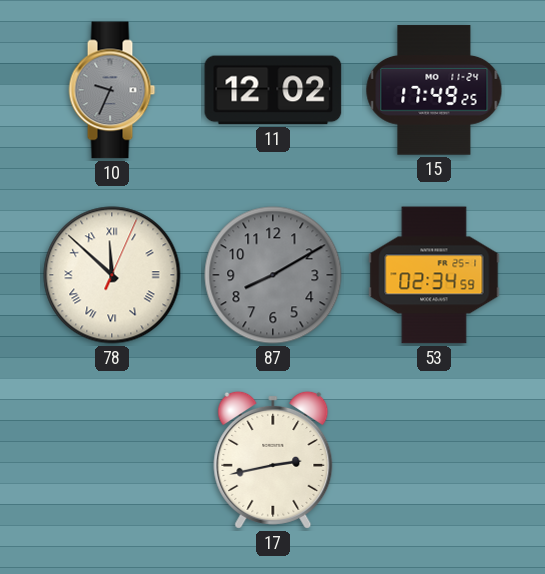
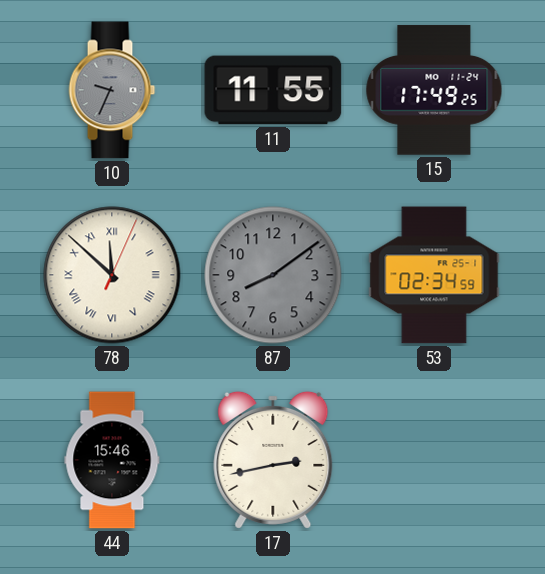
11: 12:02 -> 11:55 (273, 90)
87: 8:10 -> 8:09 (273, 275)
44: none -> 15:46 (112, 460)
